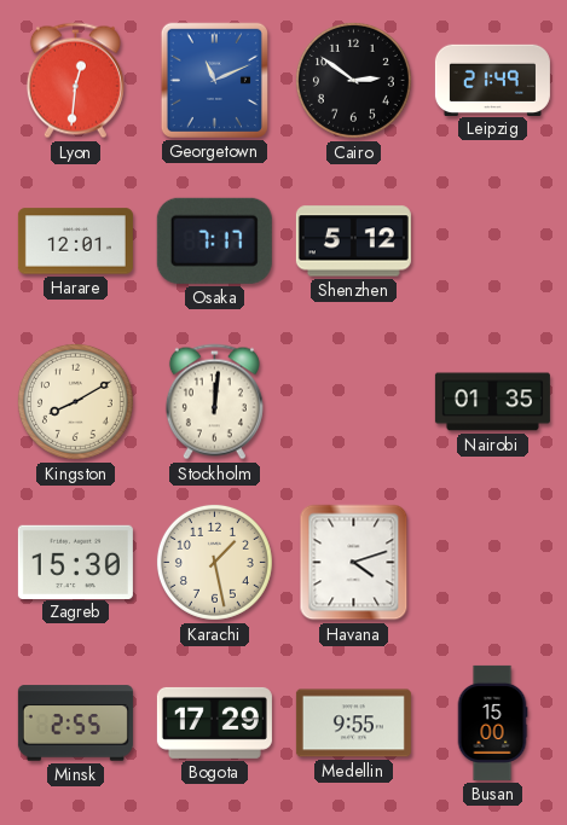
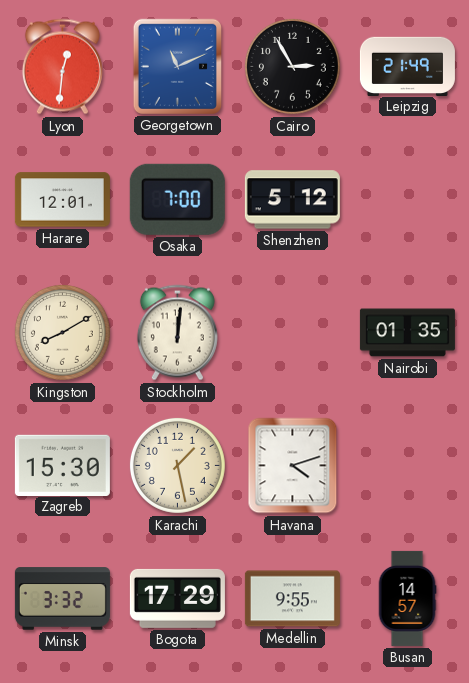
Cairo: 2:51 -> 2:55 (292, 66)
Osaka: 7:17 -> 7:00 (177, 199)
Minsk: 2:55 -> 3:32 (62, 599)
Busan: 15:00 -> 14:57 (407, 598)
